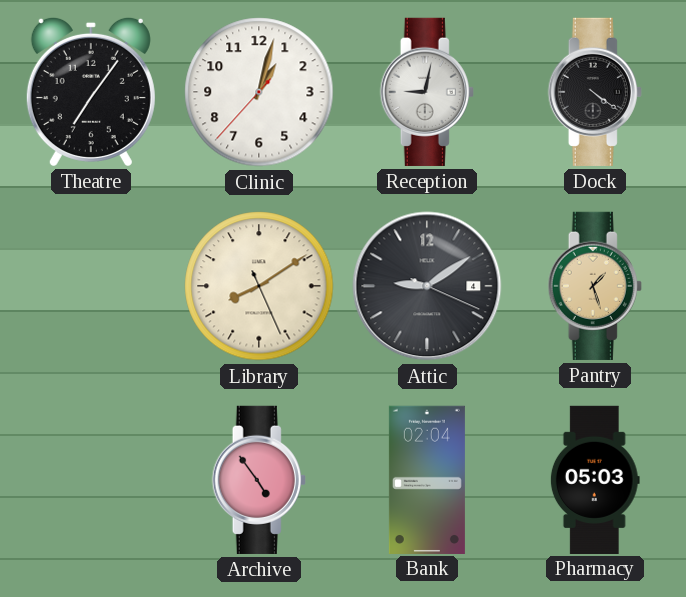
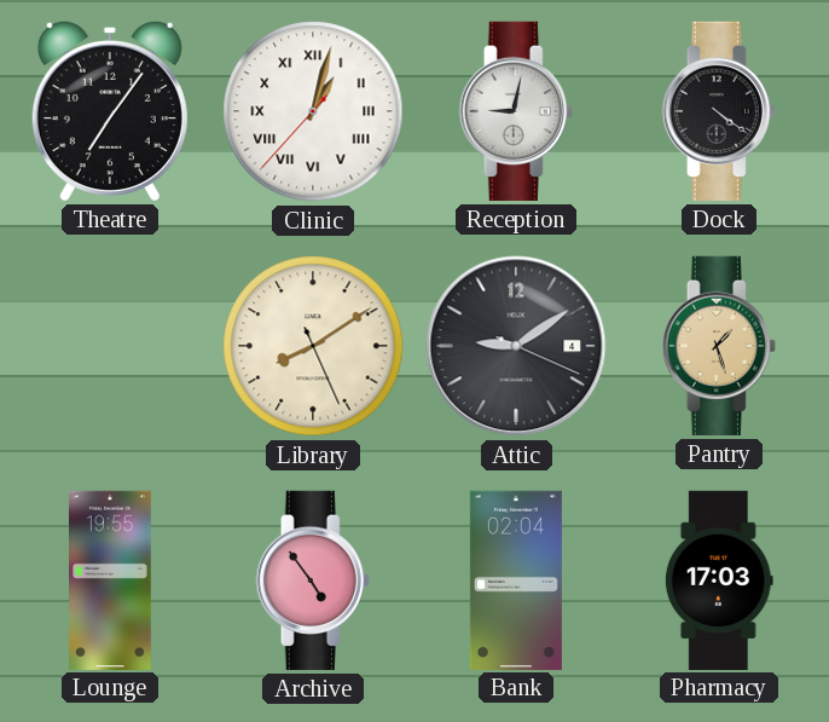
Clinic numerals: Arabic -> Roman (313, 111)
Lounge: none -> 19:55 (111, 579)
Pharmacy: 05:03 -> 17:03 (719, 579)
